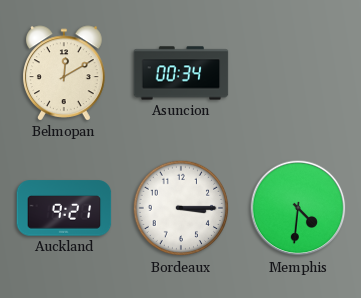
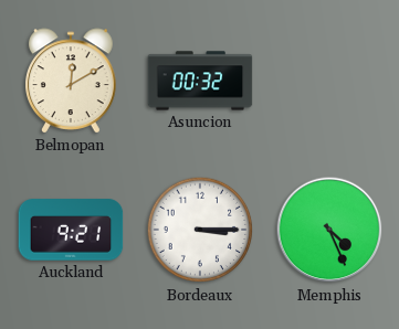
Asuncion: 00:34 -> 00:32 (200, 81)
Memphis: 4:31 -> 4:26 (329, 230)
